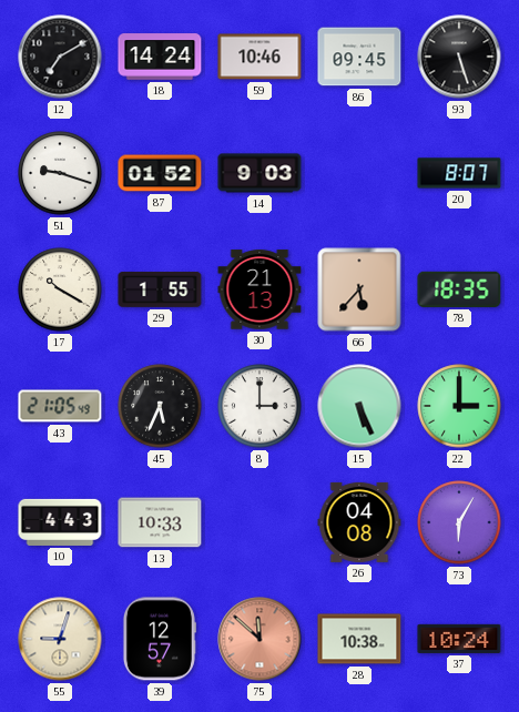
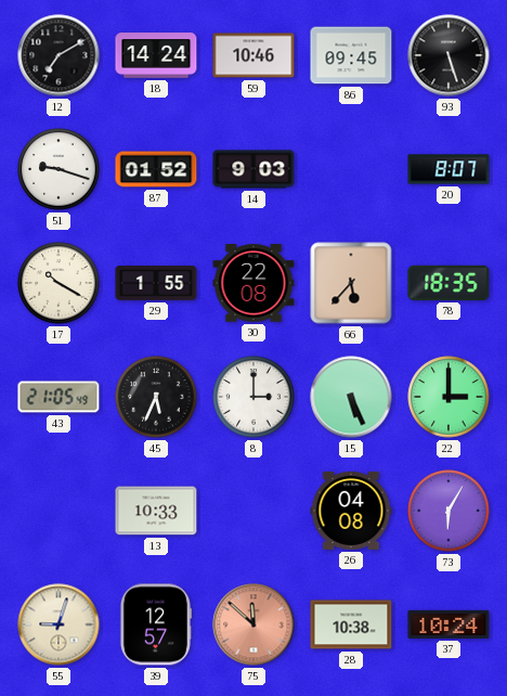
30: 21:13 -> 22:08 (253, 283)
10: 4:43 -> none (60, 522)
